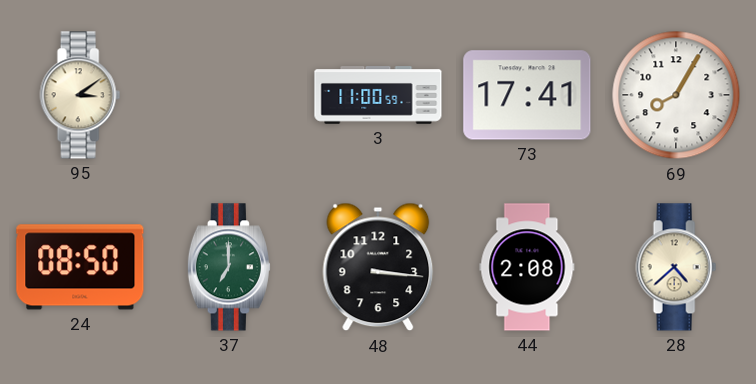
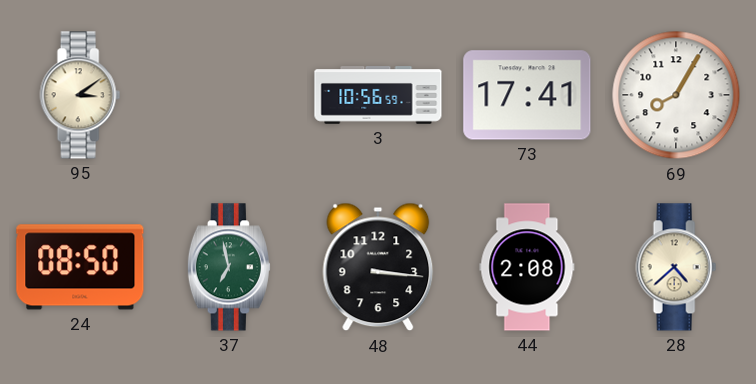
3: 11:00 -> 10:56 (378, 95)
37: 7:00 -> 6:58 (229, 267)
